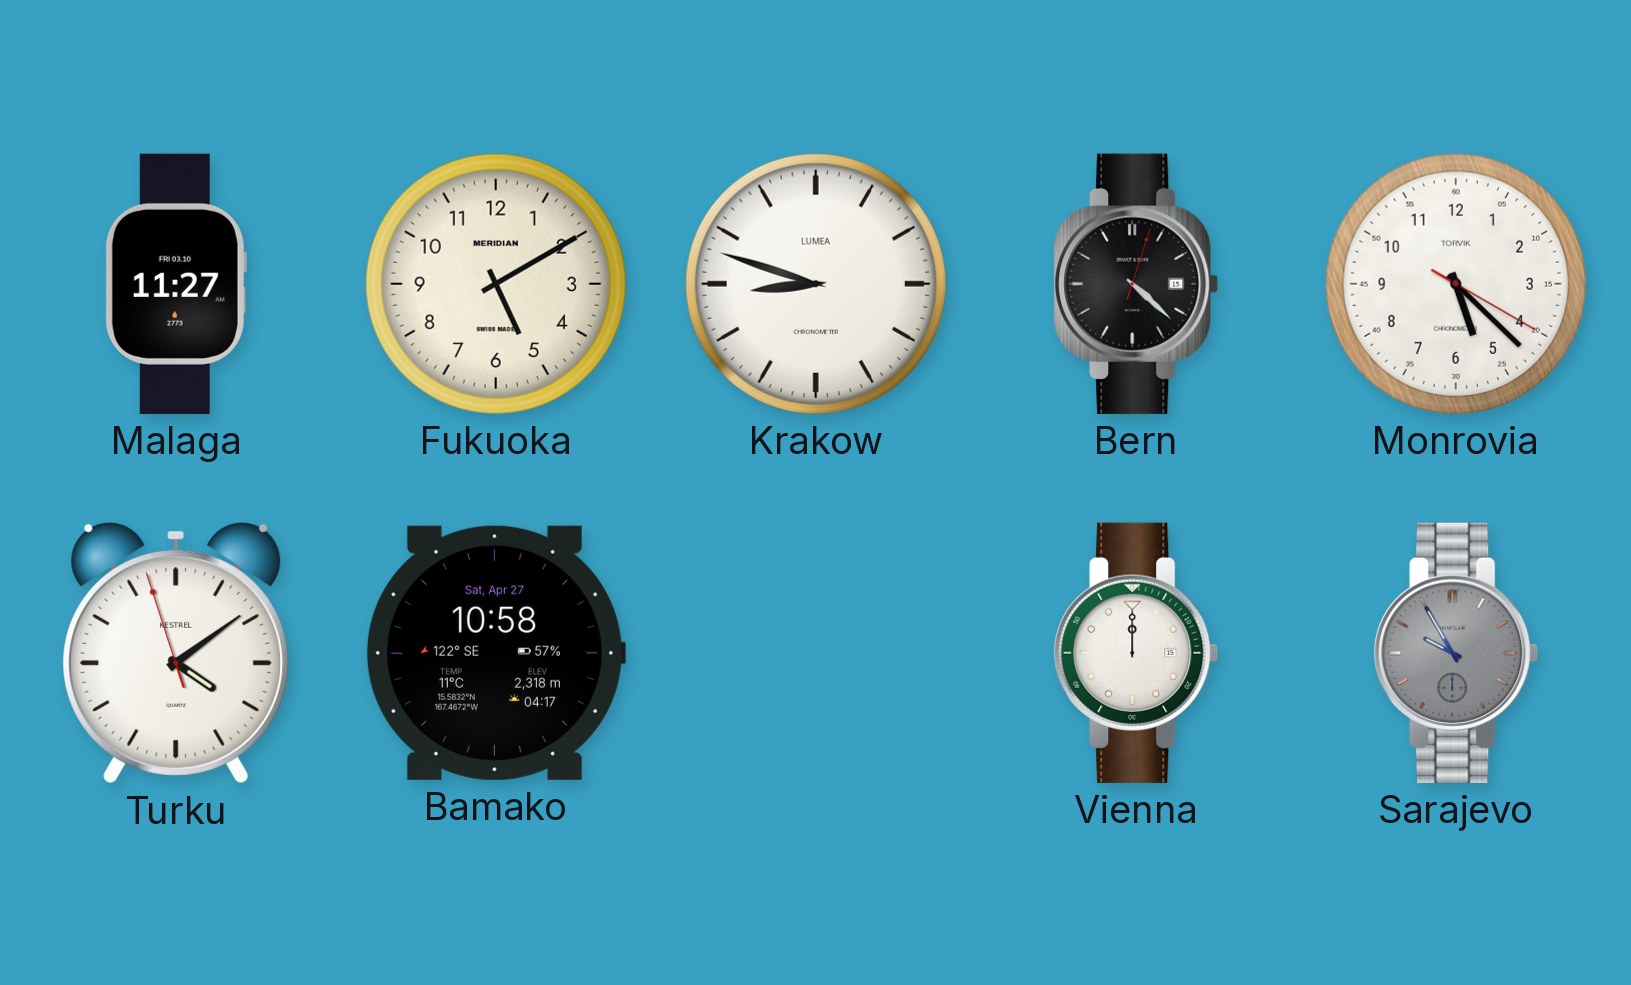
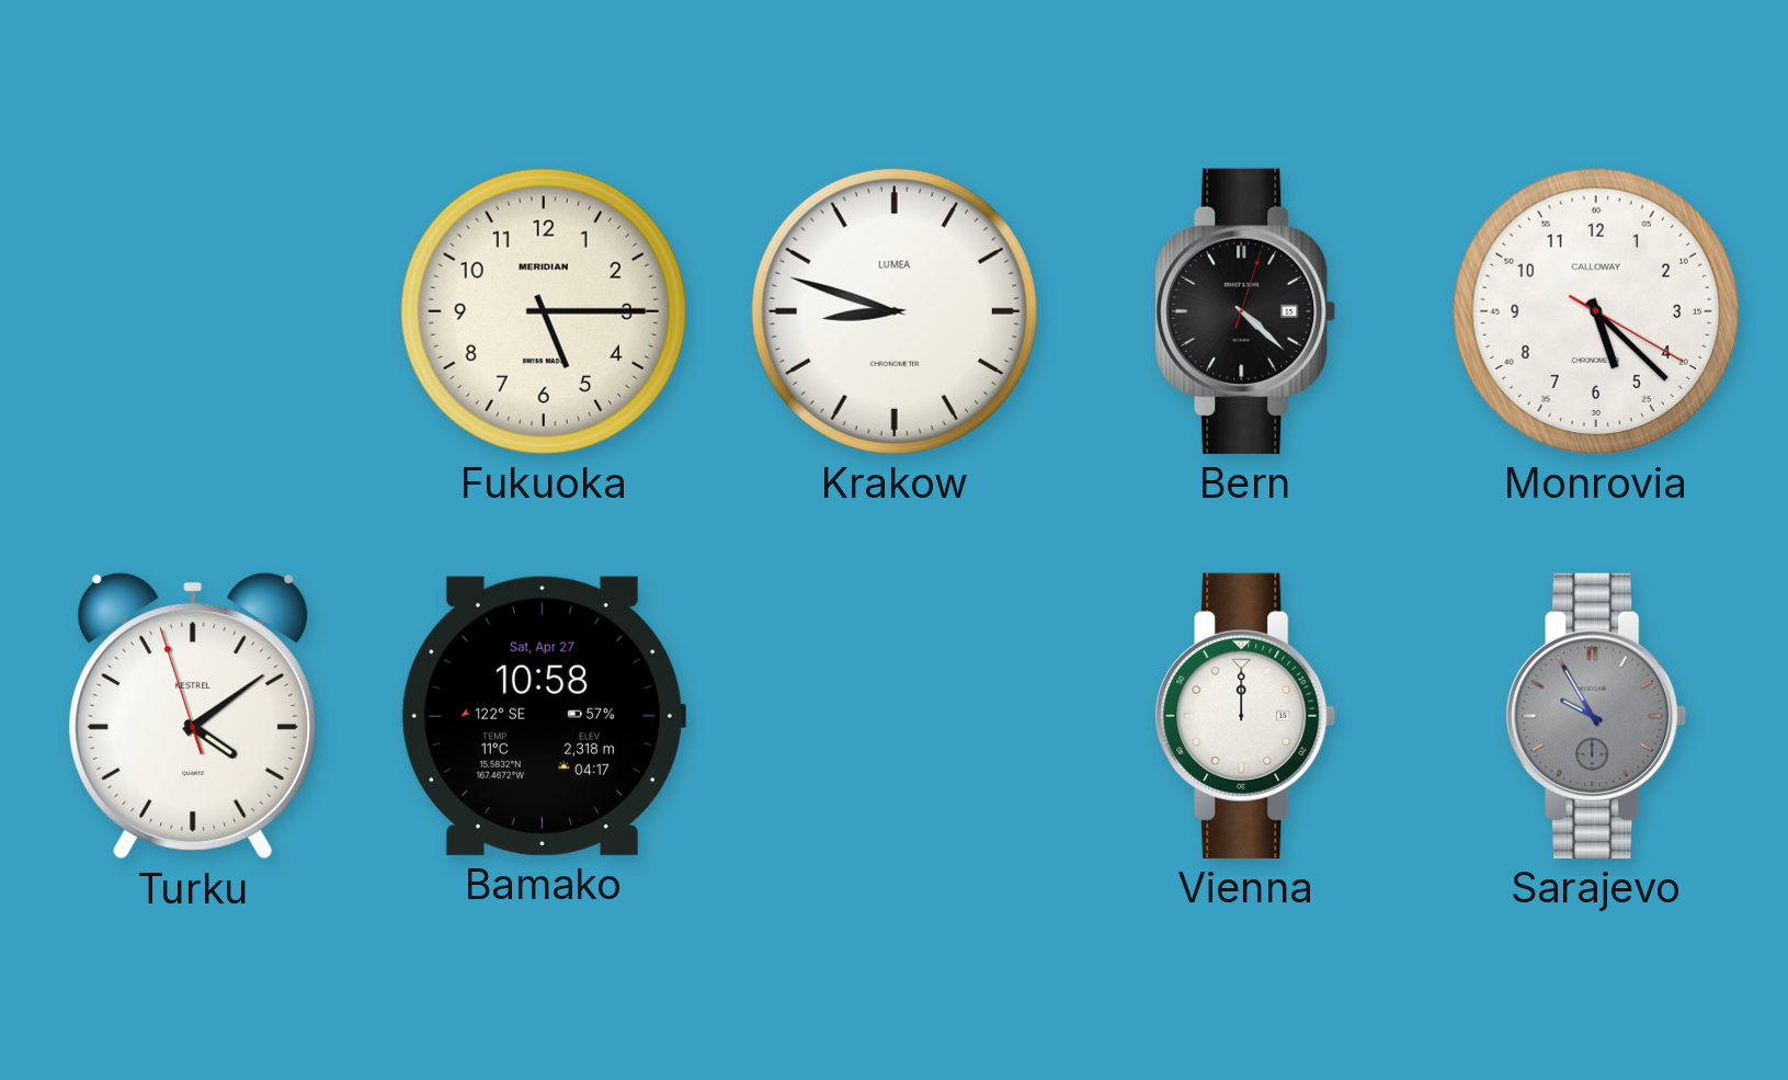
Malaga: 11:27 -> none (176, 284)
Fukuoka: 5:10 -> 5:15 (544, 311)
Monrovia brand: TORVIK -> CALLOWAY (1596, 311)
